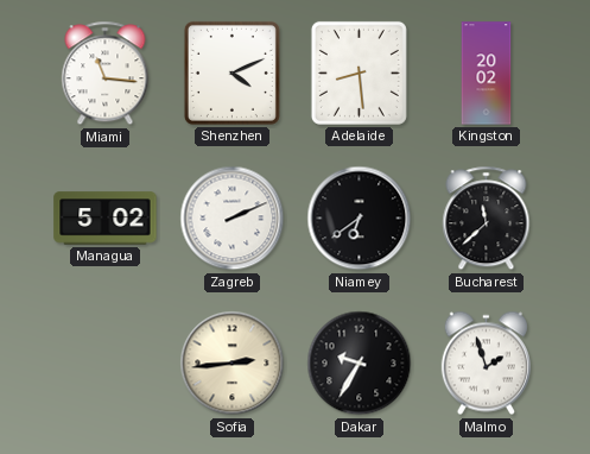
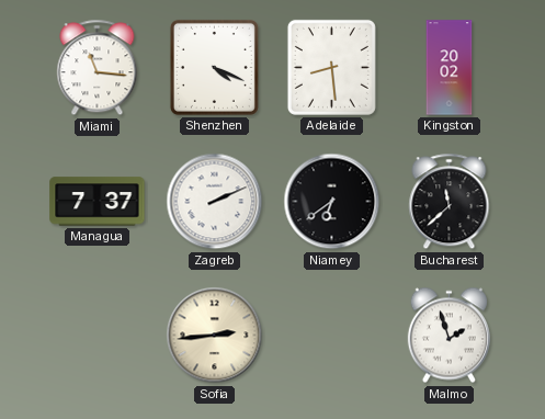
Shenzhen: 4:11 -> 4:19 (214, 67)
Managua: 5:02 -> 7:37 (98, 202)
Dakar: 9:35 -> none (360, 364)
